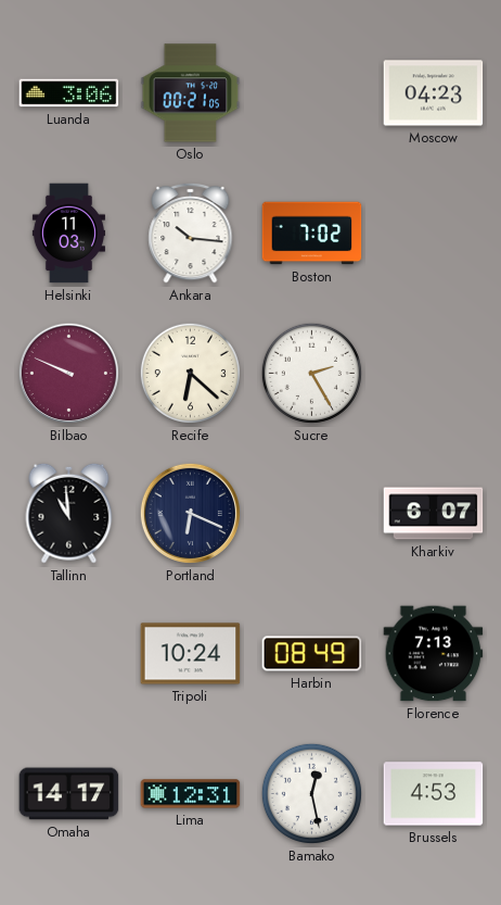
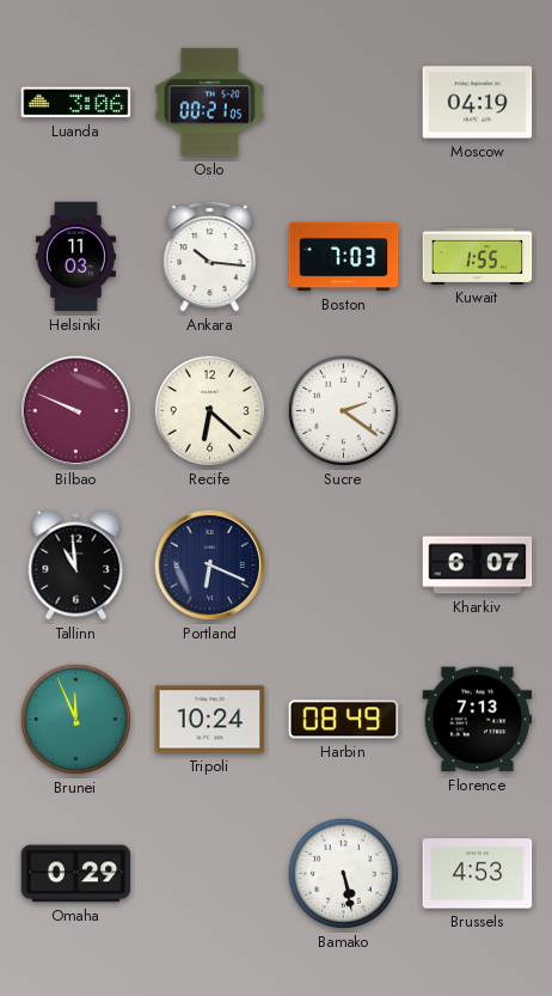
Moscow: 04:23 -> 04:19 (478, 103)
Boston: 7:02 -> 7:03 (344, 257)
Kuwait: none -> 1:55 (478, 256)
Sucre: 2:25 -> 2:21 (343, 410)
Brunei: none -> 11:56 (75, 719)
Omaha: 14:17 -> 0:29 (76, 874)
Lima: 12:31 -> none (191, 794)
Bamako: 12:28 -> 5:28 (343, 873)
